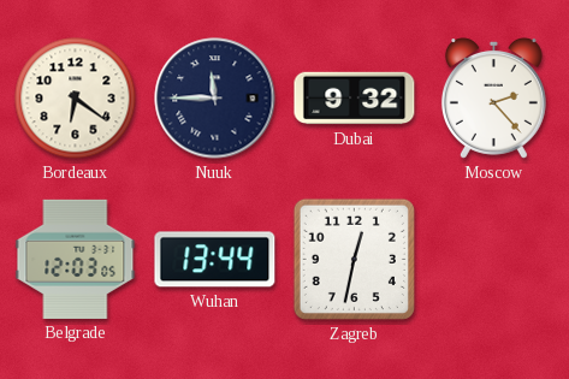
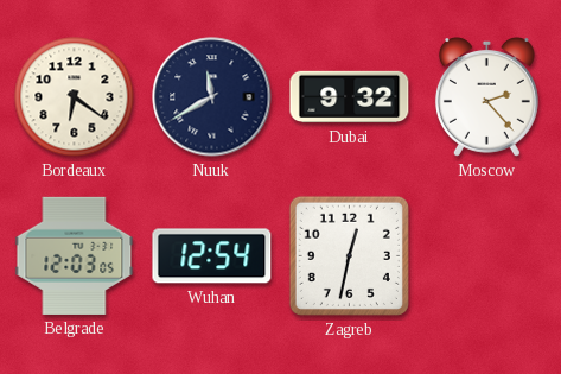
Nuuk: 11:45 -> 11:40 (212, 97)
Wuhan: 13:44 -> 12:54 (212, 256)
